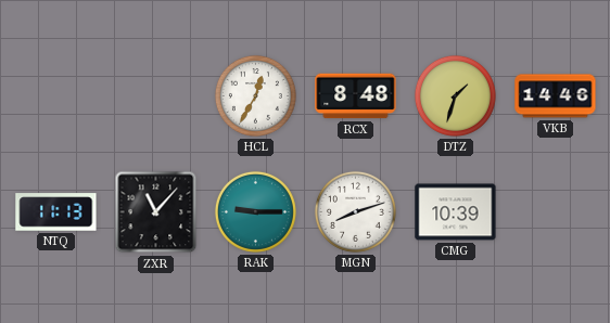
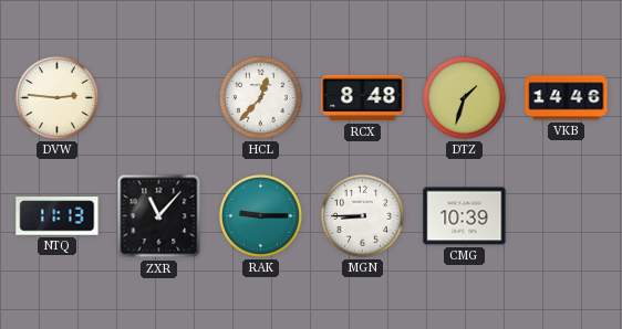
DVW: none -> 2:46 (56, 97)
HCL: 12:35 -> 12:37 (260, 97)
MGN: 8:12 -> 8:45 (362, 215)
